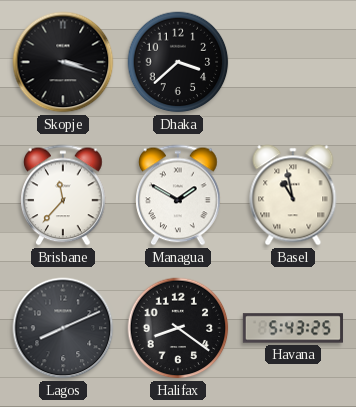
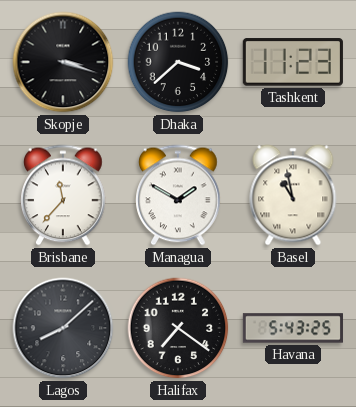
Tashkent: none -> 11:23 (293, 62)
Lagos: 8:11 -> 8:08 (63, 328)
Halifax: 8:21 -> 7:21 (178, 328)
